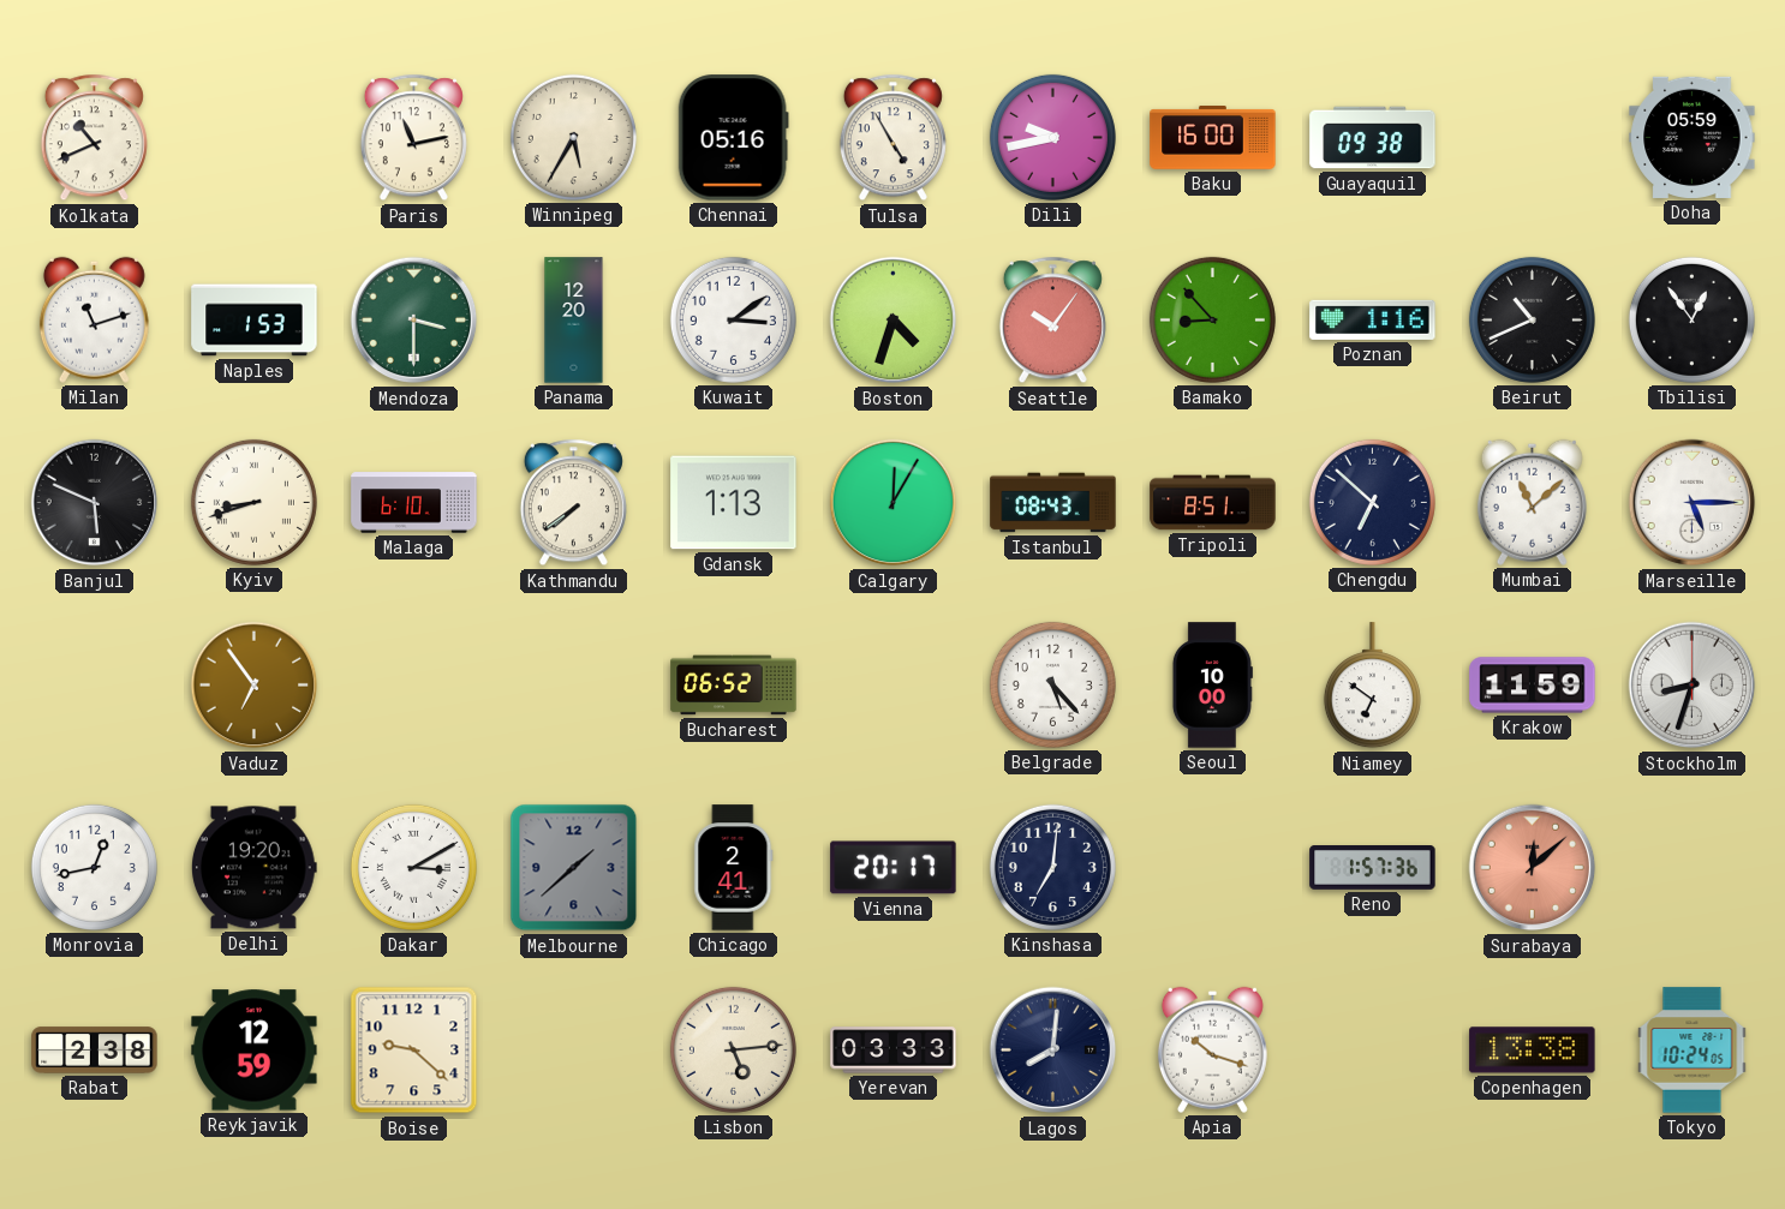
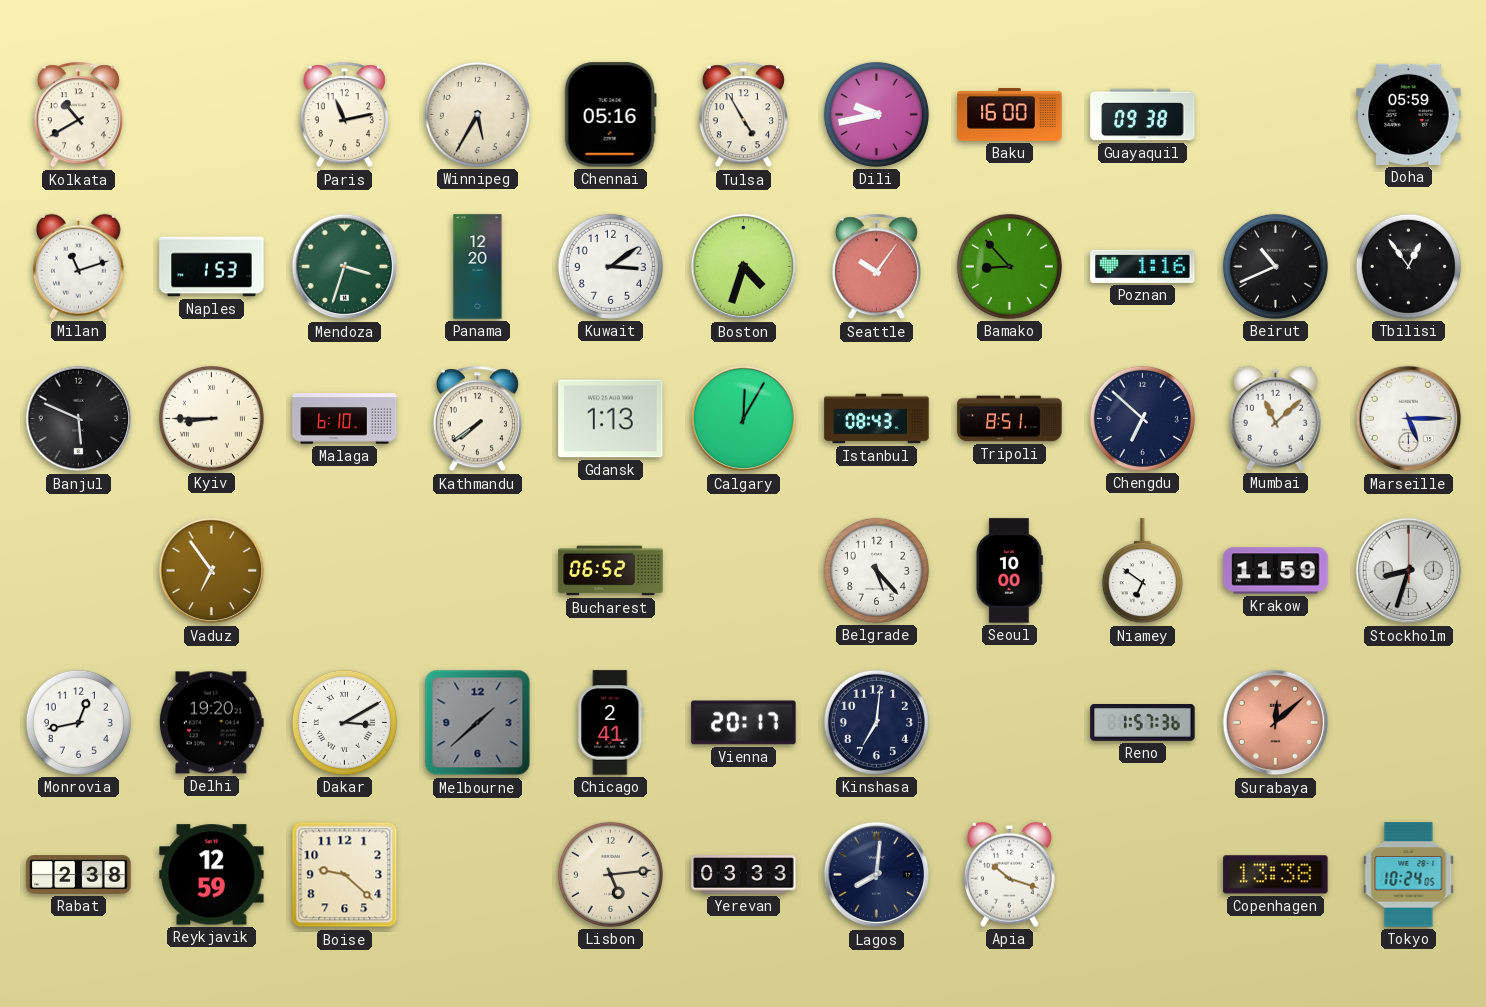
Kolkata: 10:41 -> 10:40 (78, 115)
Mendoza: 3:30 -> 3:33 (345, 267)
Kyiv: 8:42 -> 8:45 (211, 418)
